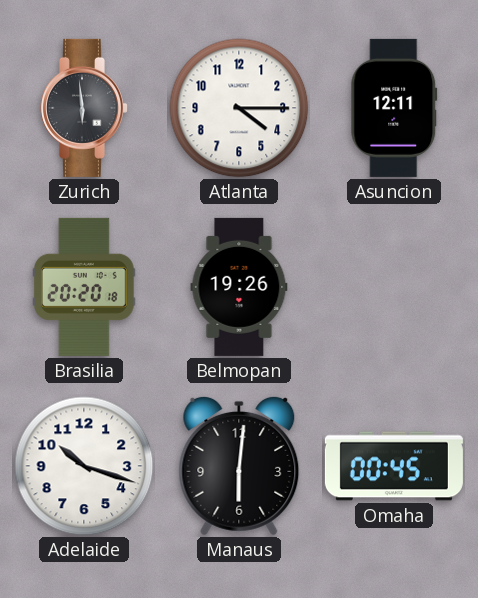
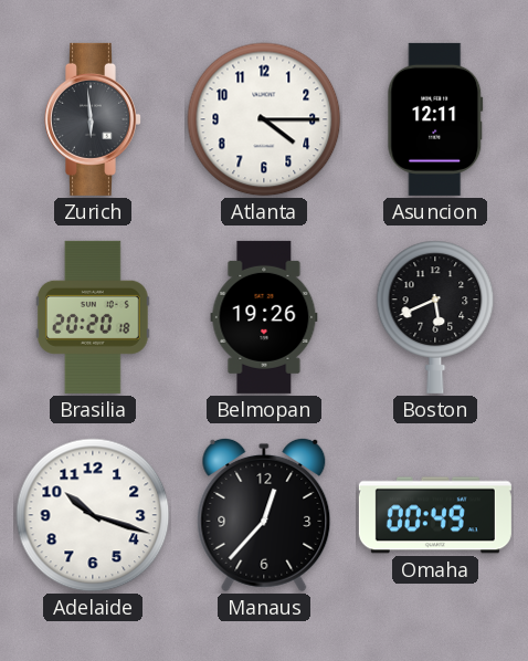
Boston: none -> 5:41 (435, 317)
Manaus: 6:01 -> 12:37 (264, 515)
Omaha: 00:45 -> 00:49 (435, 515)
